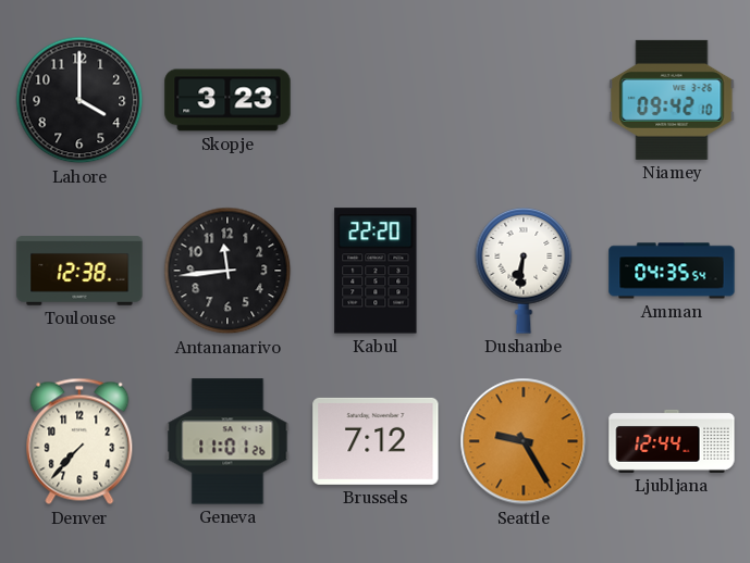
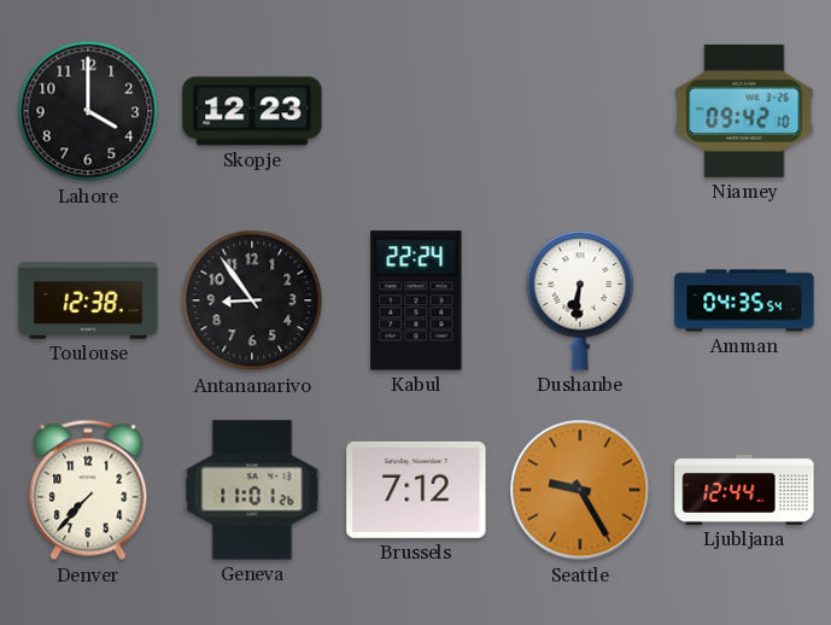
Skopje: 3:23 -> 12:23 (252, 111)
Antananarivo: 11:44 -> 8:54 (252, 300)
Kabul: 22:20 -> 22:24 (416, 300)
